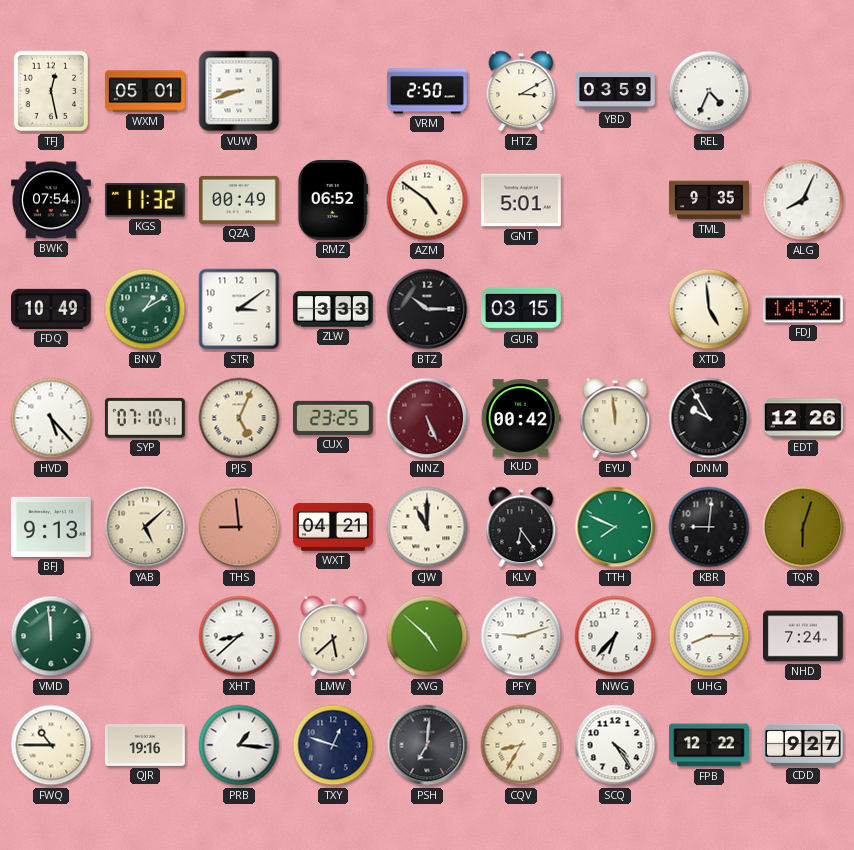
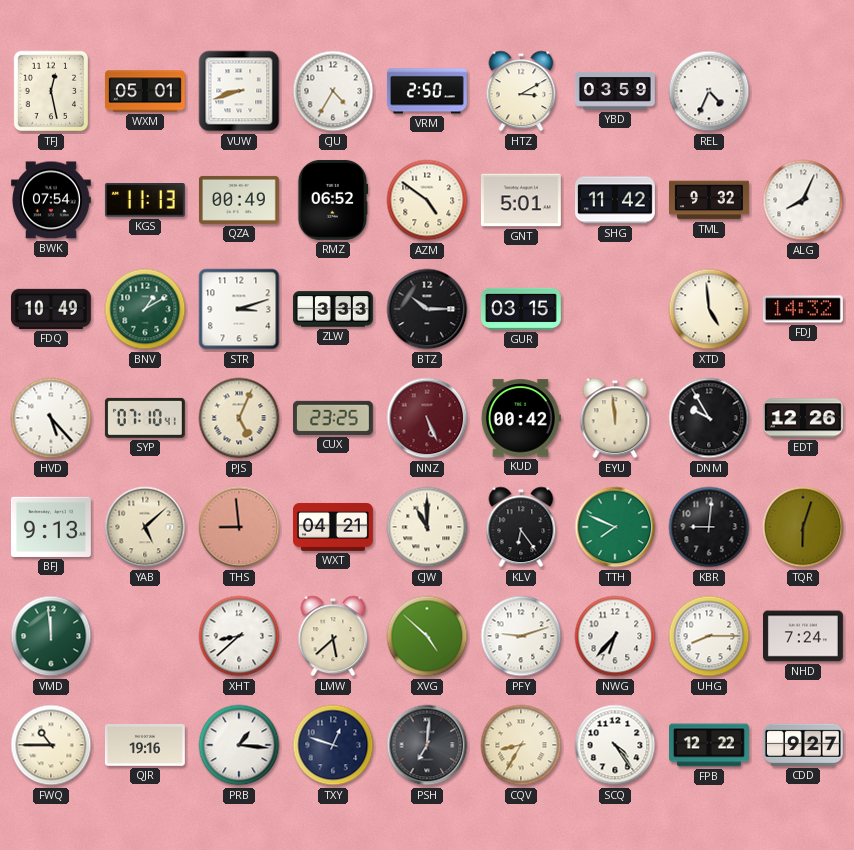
CJU: none -> 4:35 (333, 91)
KGS: 11:32 -> 11:13 (145, 200)
SHG: none -> 11:42 (616, 200)
TML: 9:35 -> 9:32 (710, 200)
STR: 3:09 -> 3:12 (239, 309)
